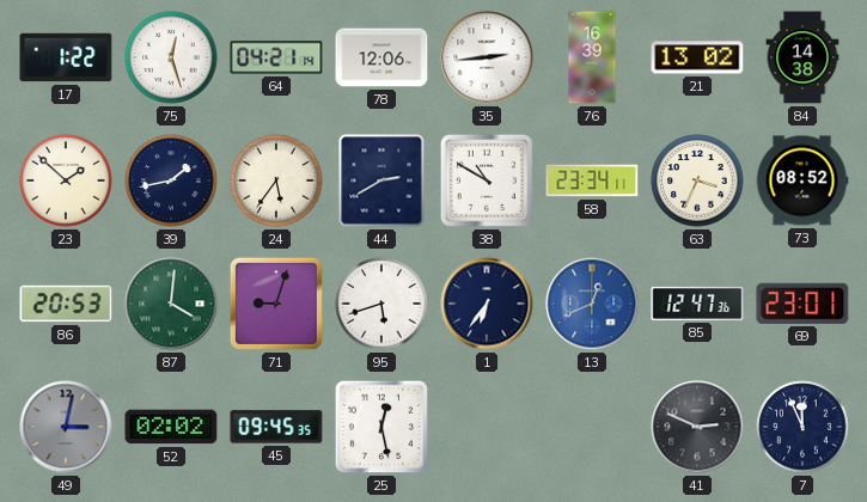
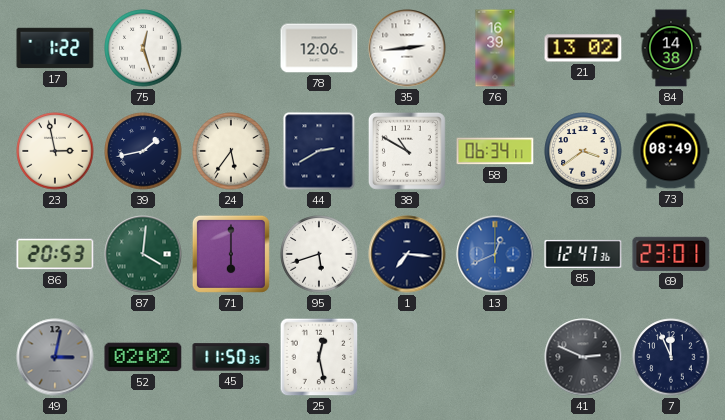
64: 04:21 -> none (276, 57)
23: 1:52 -> 2:58 (55, 151)
58: 23:34 -> 06:34 (495, 151)
63: 3:34 -> 3:39 (583, 151)
73: 08:52 -> 08:49 (671, 151)
71: 9:03 -> 6:00 (231, 254)
1: 6:36 -> 7:16 (407, 254)
45: 09:45 -> 11:50 (231, 357)
